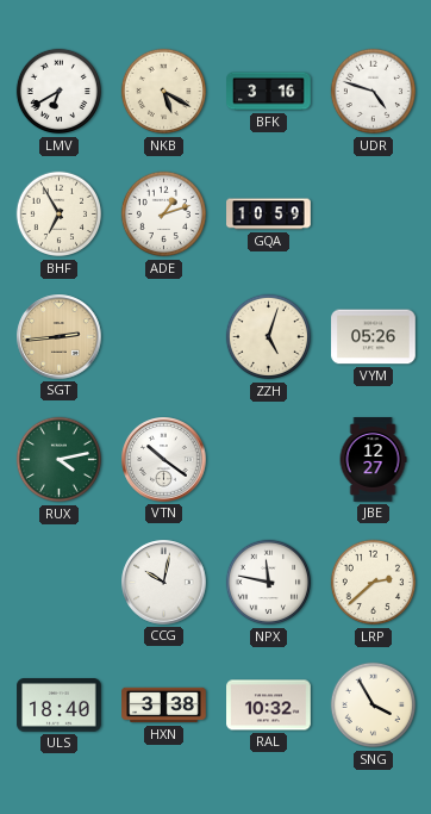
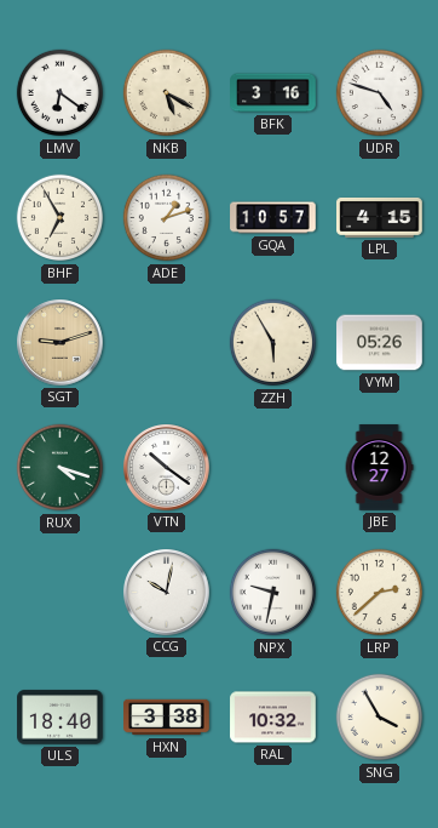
LMV: 6:40 -> 6:21 (60, 93)
GQA: 10:59 -> 10:57 (273, 218)
LPL: none -> 4:15 (380, 217)
SGT: 2:44 -> 9:12 (60, 343)
ZZH: 5:03 -> 5:55 (273, 343)
RUX: 4:13 -> 4:18 (60, 468)
NPX: 11:47 -> 9:32 (273, 593)
